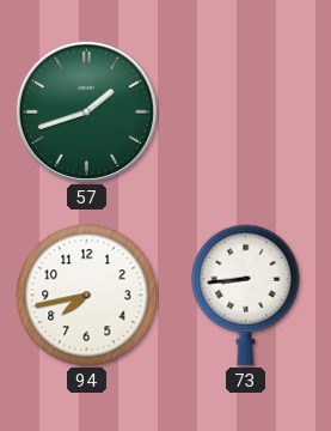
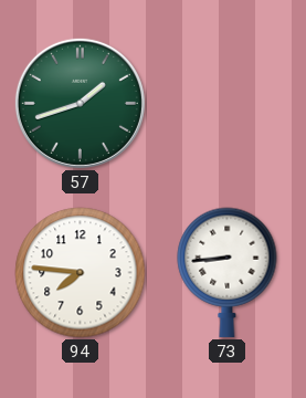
94: 7:43 -> 7:46 (81, 273)
